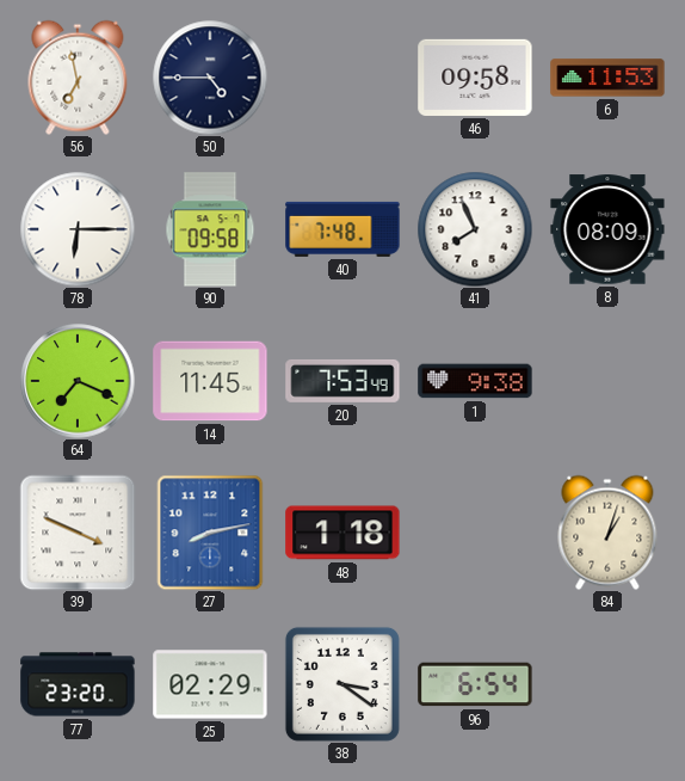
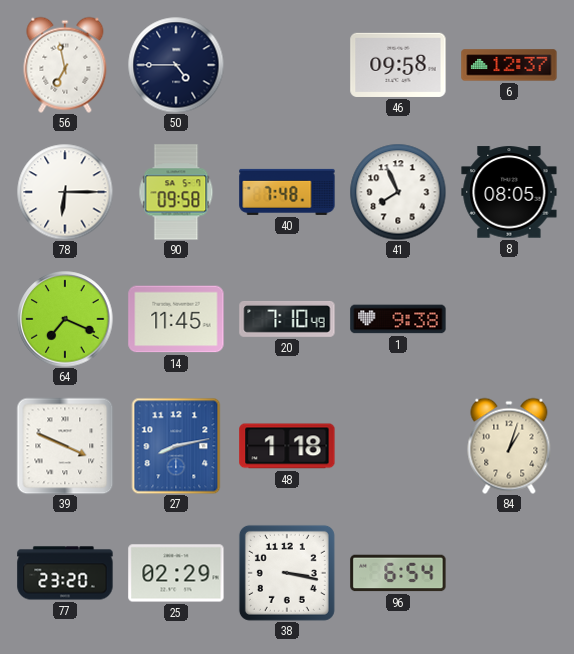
6: 11:53 -> 12:37 (509, 65)
8: 08:09 -> 08:05 (509, 192)
20: 7:53 -> 7:10 (287, 319)
38: 3:21 -> 3:17 (287, 573)
